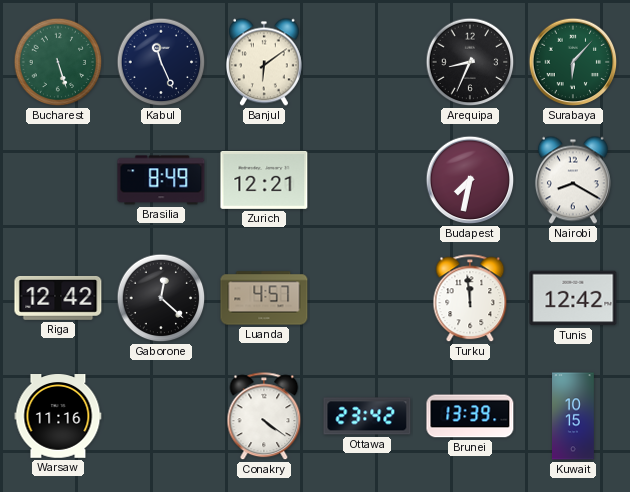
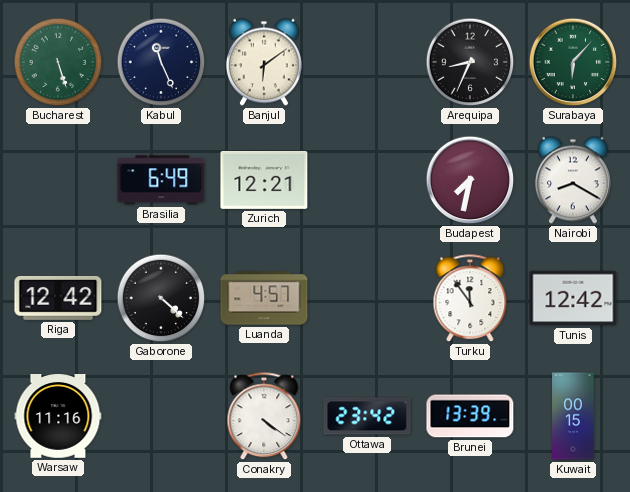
Brasilia: 8:49 -> 6:49 (161, 180)
Gaborone: 12:22 -> 4:22 (161, 298)
Turku: 11:59 -> 11:54 (470, 299)
Kuwait: 10:15 -> 00:15 (574, 416)
